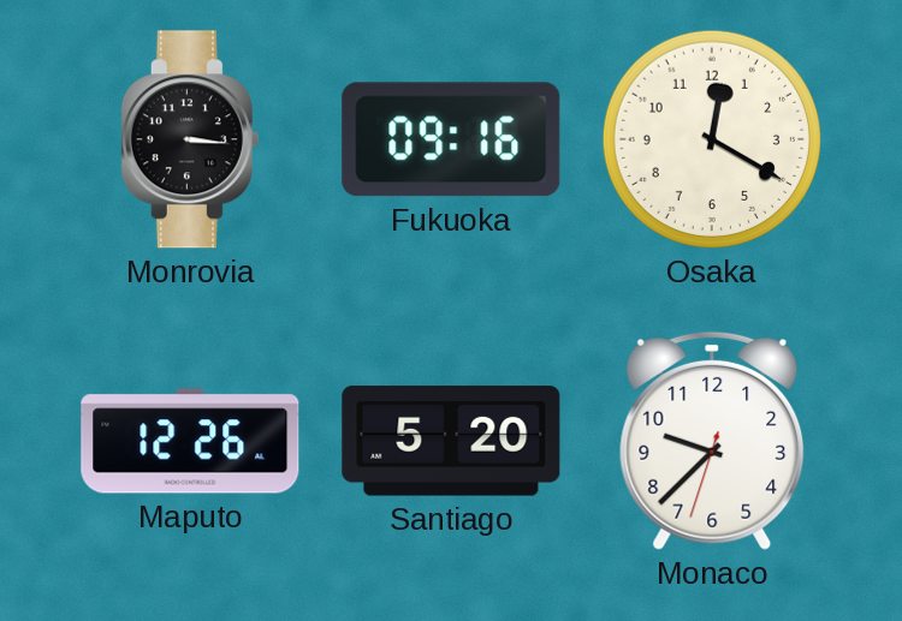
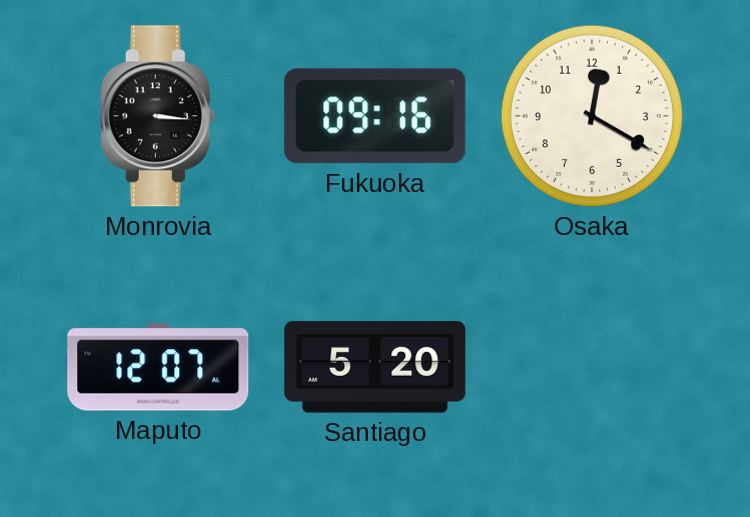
Maputo: 12:26 -> 12:07 (158, 367)
Monaco: 9:37 -> none (712, 441)
